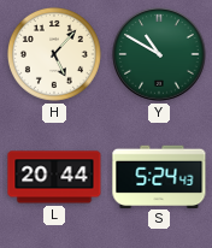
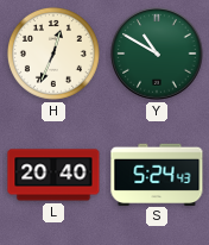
H: 5:07 -> 12:34 (53, 54)
L: 20:44 -> 20:40 (53, 175)
